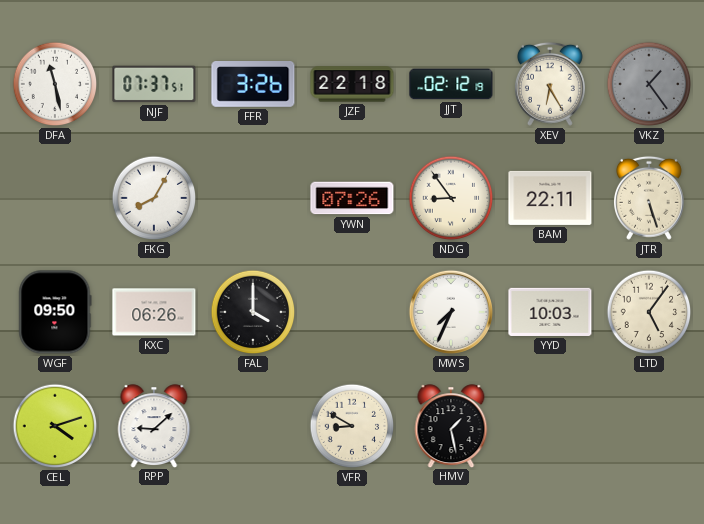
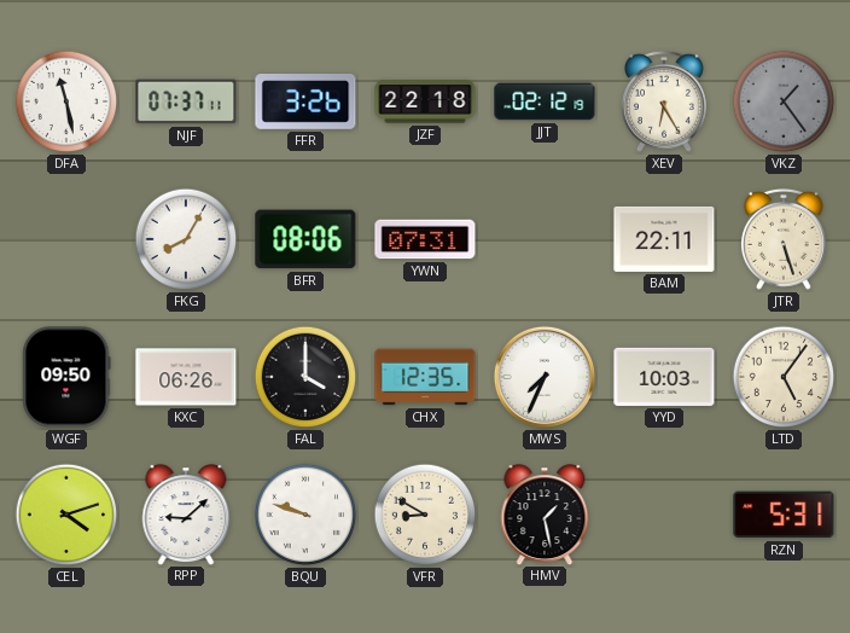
NJF: 07:37:51 -> 07:37:11 (186, 101)
BFR: none -> 08:06 (305, 239)
YWN: 07:26 -> 07:31 (425, 239)
NDG: 8:54 -> none (451, 198)
CHX: none -> 12:35 (425, 377)
BQU: none -> 9:48 (305, 515)
RZN: none -> 5:31 (784, 515)
